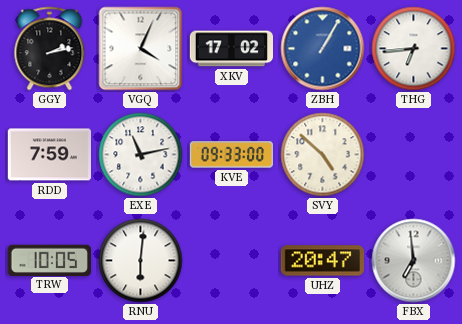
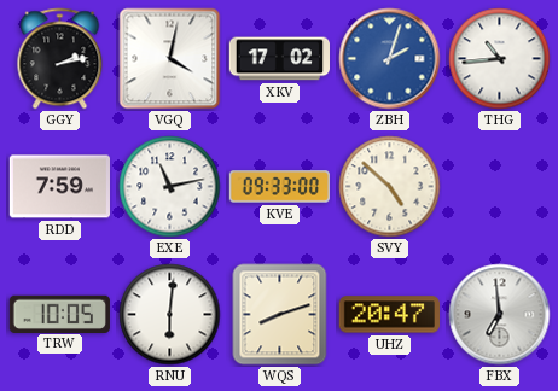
VGQ: 4:04 -> 4:02 (170, 59)
ZBH: 1:05 -> 2:03 (390, 59)
THG: 6:44 -> 10:44 (500, 59)
WQS: none -> 8:12 (280, 315)
